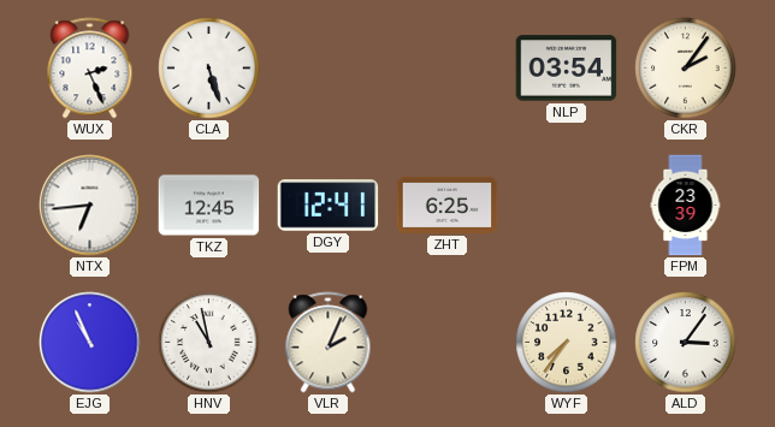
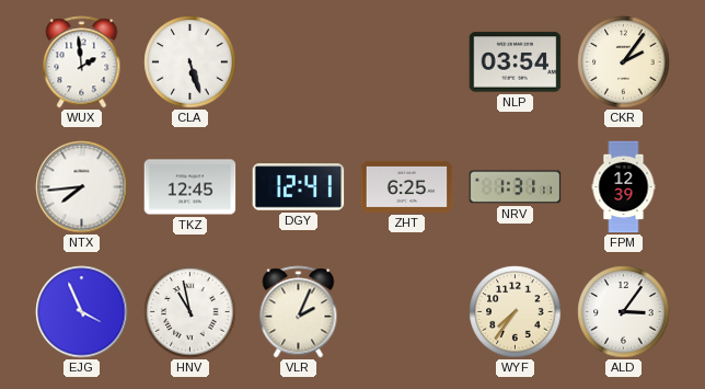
WUX: 2:26 -> 1:59 (82, 62)
NTX: 6:44 -> 7:44 (82, 187)
NRV: none -> 1:31 (516, 187)
FPM: 23:39 -> 12:39 (624, 187)
EJG: 10:56 -> 3:56 (82, 312)
